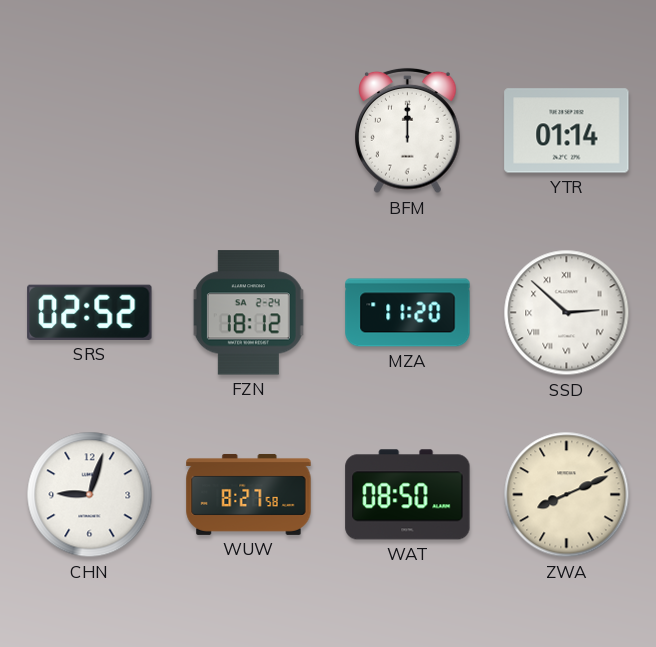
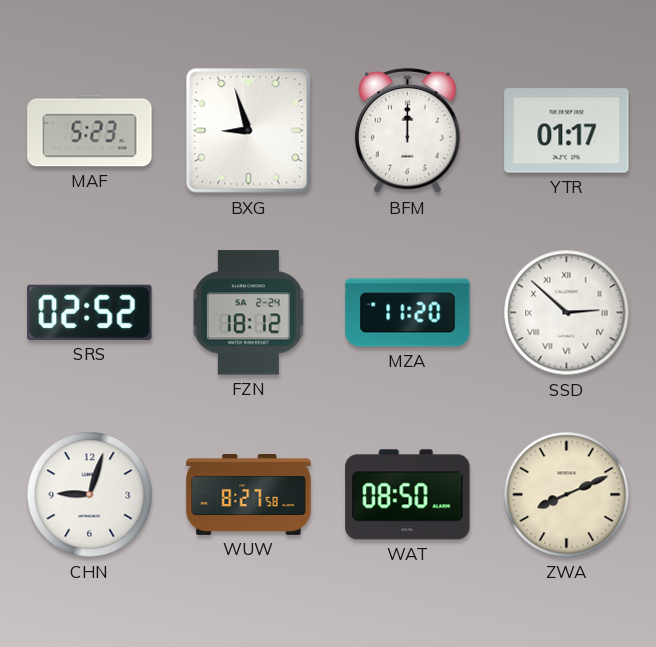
MAF: none -> 5:23 (90, 131)
BXG: none -> 8:57 (249, 131)
YTR: 01:14 -> 01:17 (567, 131)
